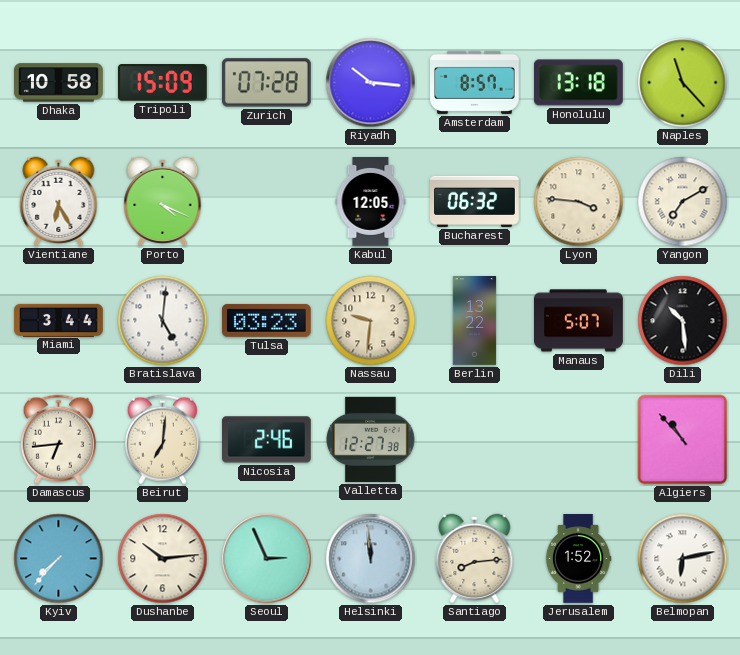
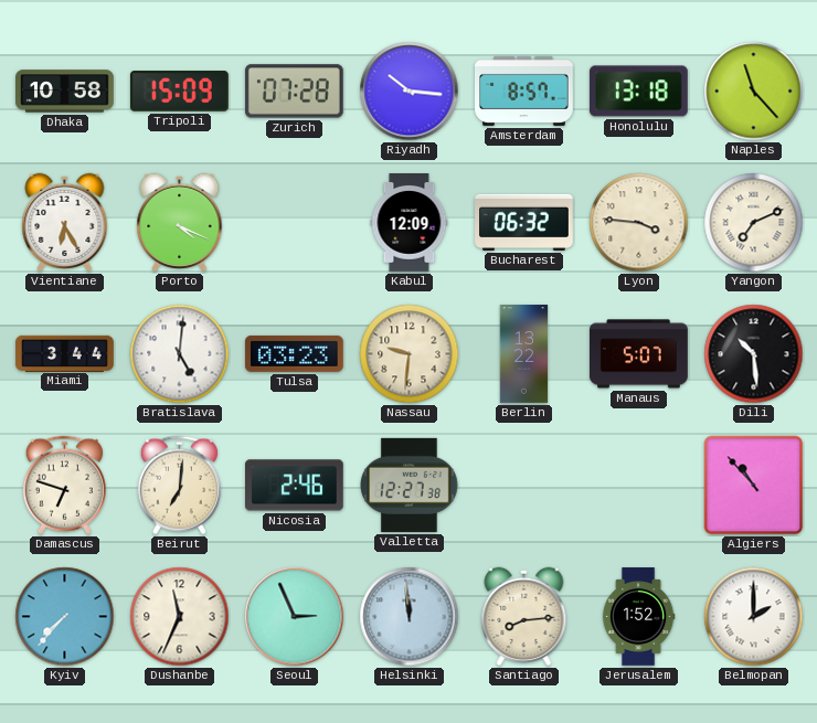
Kabul: 12:05 -> 12:09 (410, 223)
Yangon: 7:10 -> 7:11 (754, 223)
Damascus: 6:44 -> 6:48 (64, 486)
Dushanbe: 10:14 -> 11:34 (180, 617)
Belmopan: 6:13 -> 2:00 (754, 617)
